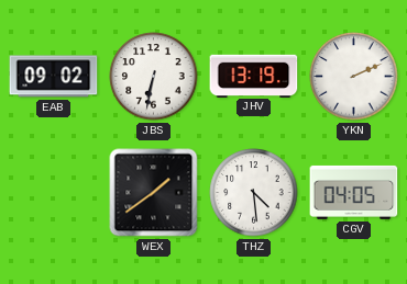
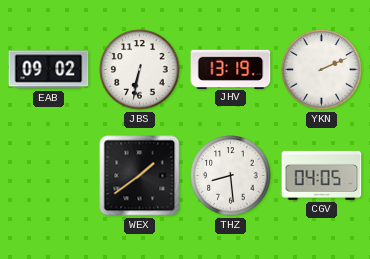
THZ: 4:29 -> 8:29 (231, 176)
